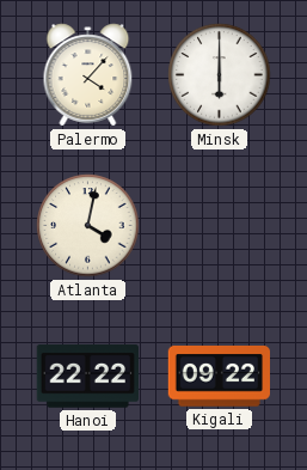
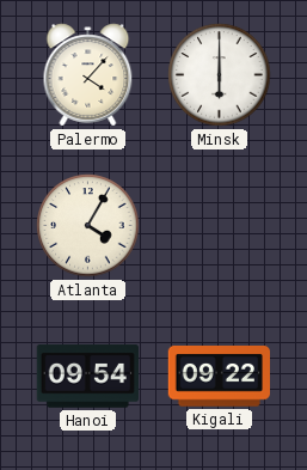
Atlanta: 4:02 -> 4:05 (88, 226)
Hanoi: 22:22 -> 09:54 (87, 377)
